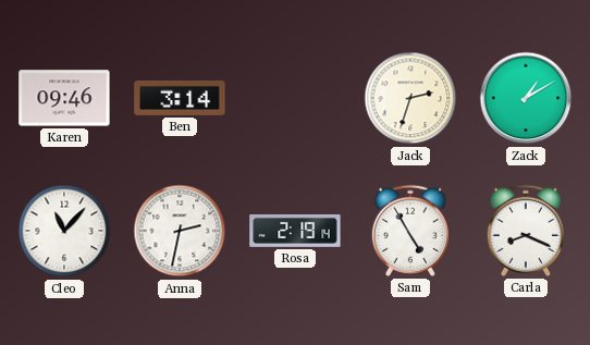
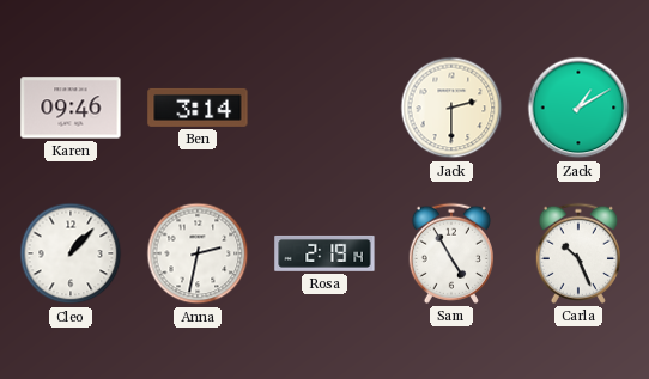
Jack: 2:33 -> 2:30 (451, 108)
Cleo: 11:07 -> 1:07 (71, 253)
Carla: 8:19 -> 10:26 (577, 253)
